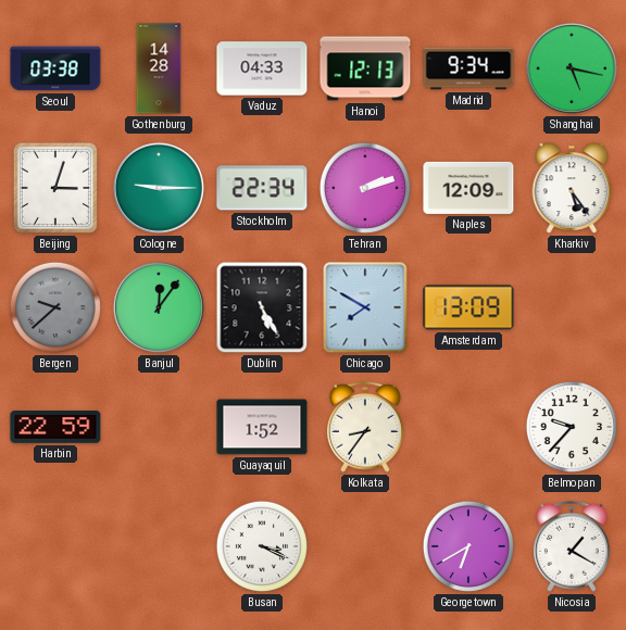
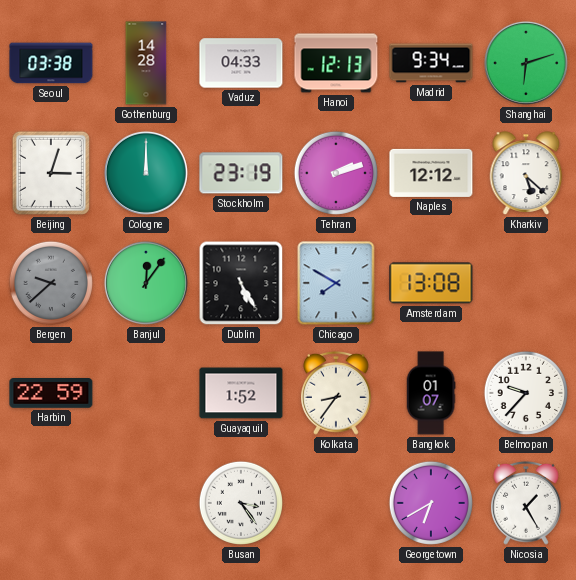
Shanghai: 5:17 -> 6:12 (526, 63)
Cologne: 9:15 -> 12:00 (146, 173)
Stockholm: 22:34 -> 23:19 (241, 173)
Naples: 12:09 -> 12:12 (431, 173)
Kharkiv: 5:24 -> 5:22 (526, 173)
Amsterdam: 13:09 -> 13:08 (431, 283)
Bangkok: none -> 01:07 (431, 393)
Busan: 3:19 -> 3:24 (241, 503)
Nicosia: 1:20 -> 1:25 (527, 503)
